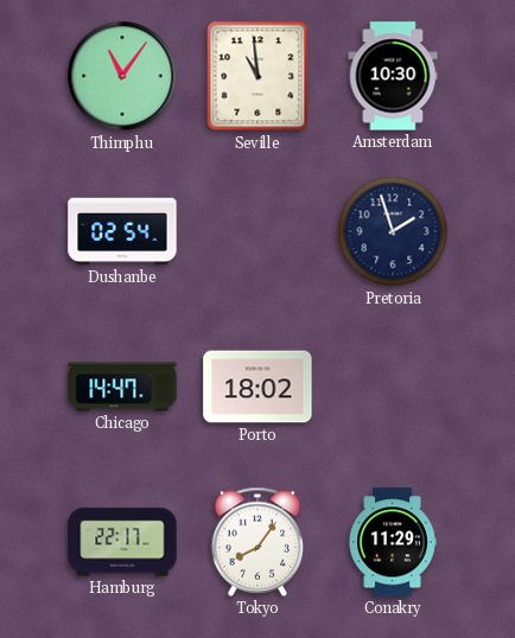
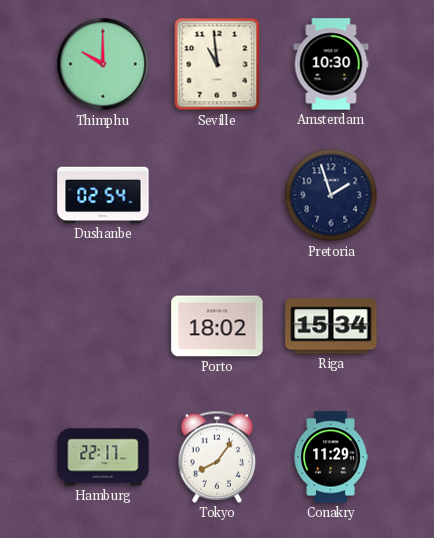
Thimphu: 11:06 -> 10:00 (103, 64)
Chicago: 14:47 -> none (122, 387)
Riga: none -> 15:34 (331, 326)
